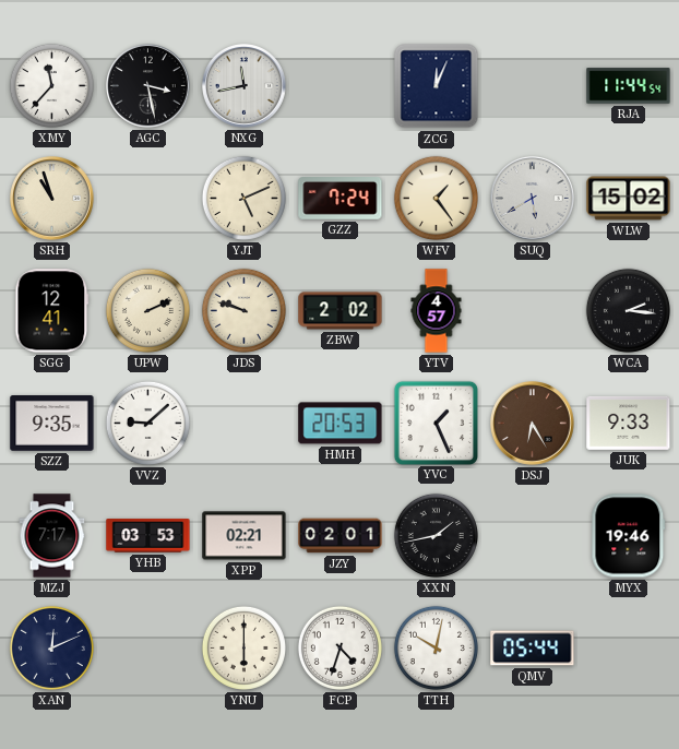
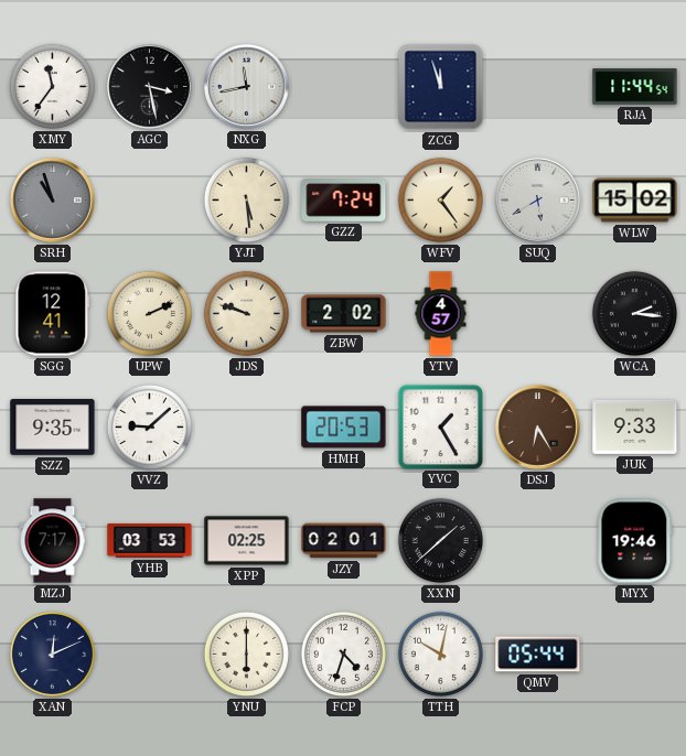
XMY: 11:37 -> 11:36 (52, 86)
ZCG: 12:04 -> 11:57 (441, 87)
SRH dial: cream -> grey (53, 201)
YJT: 5:11 -> 5:29 (246, 199)
YVC: 1:26 -> 1:25 (440, 426)
XPP: 02:21 -> 02:25 (247, 541)
XXN: 1:43 -> 1:38 (440, 540)
